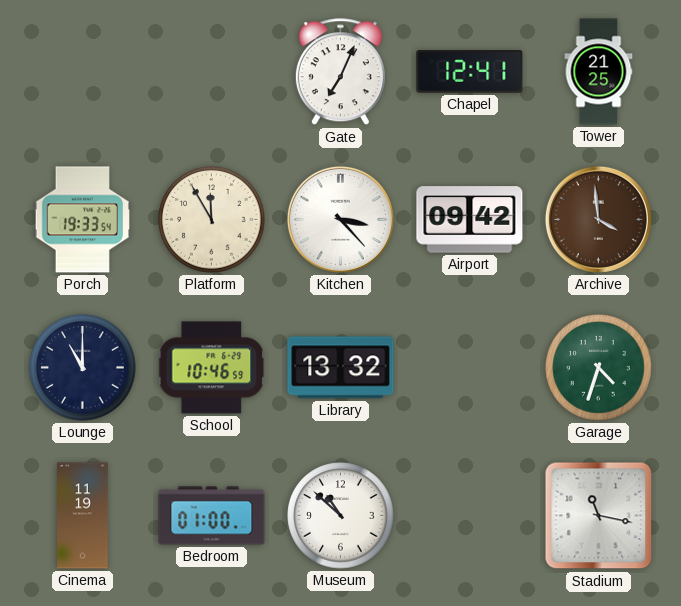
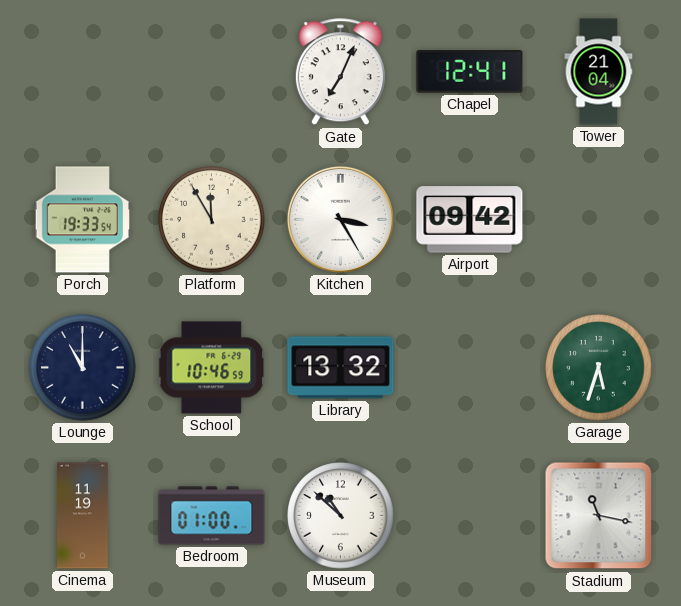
Tower: 21:25 -> 21:04 (599, 72)
Kitchen: 3:23 -> 3:25 (340, 219)
Archive: 3:59 -> none (598, 219)
Garage: 4:33 -> 5:33 (599, 368)
